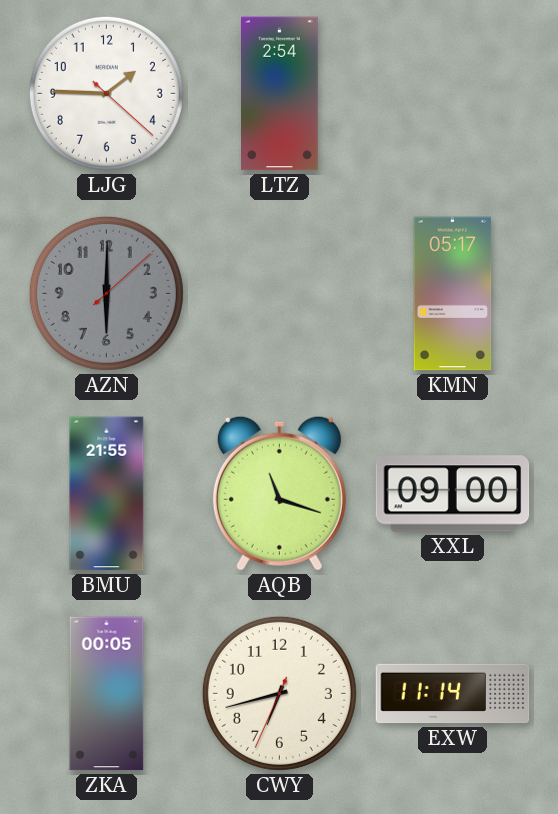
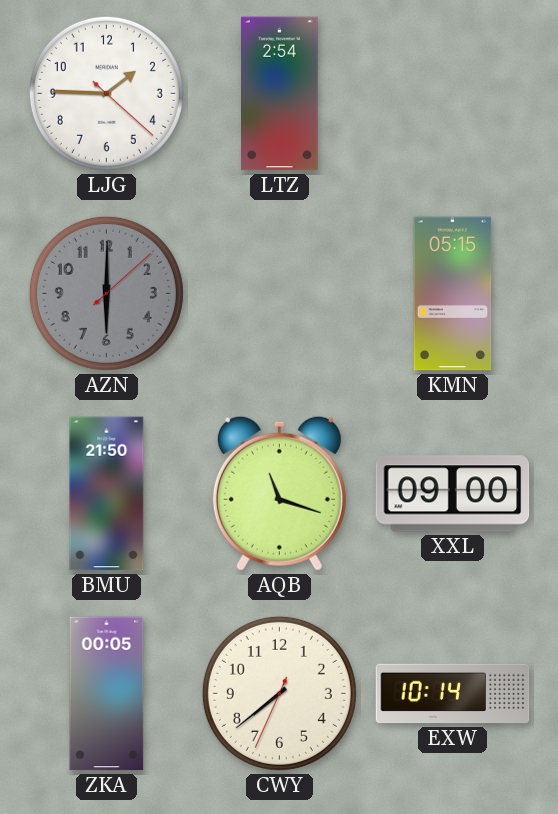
KMN: 05:17 -> 05:15 (453, 294)
BMU: 21:55 -> 21:50 (107, 494)
CWY: 6:42 -> 7:38 (279, 693)
EXW: 11:14 -> 10:14 (453, 694)
